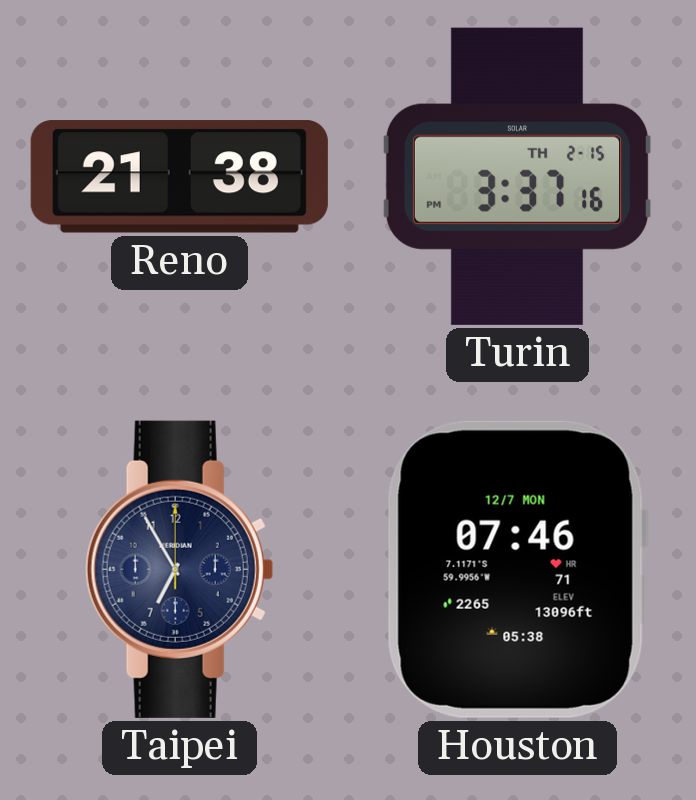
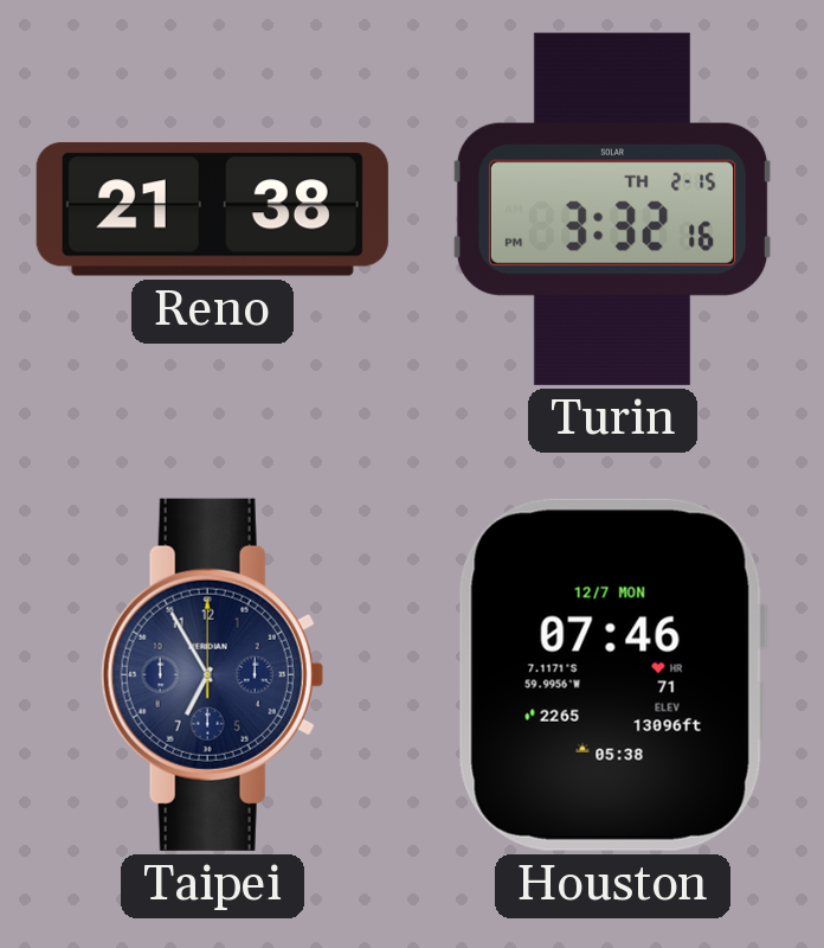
Turin: 3:37 -> 3:32 (612, 209)
